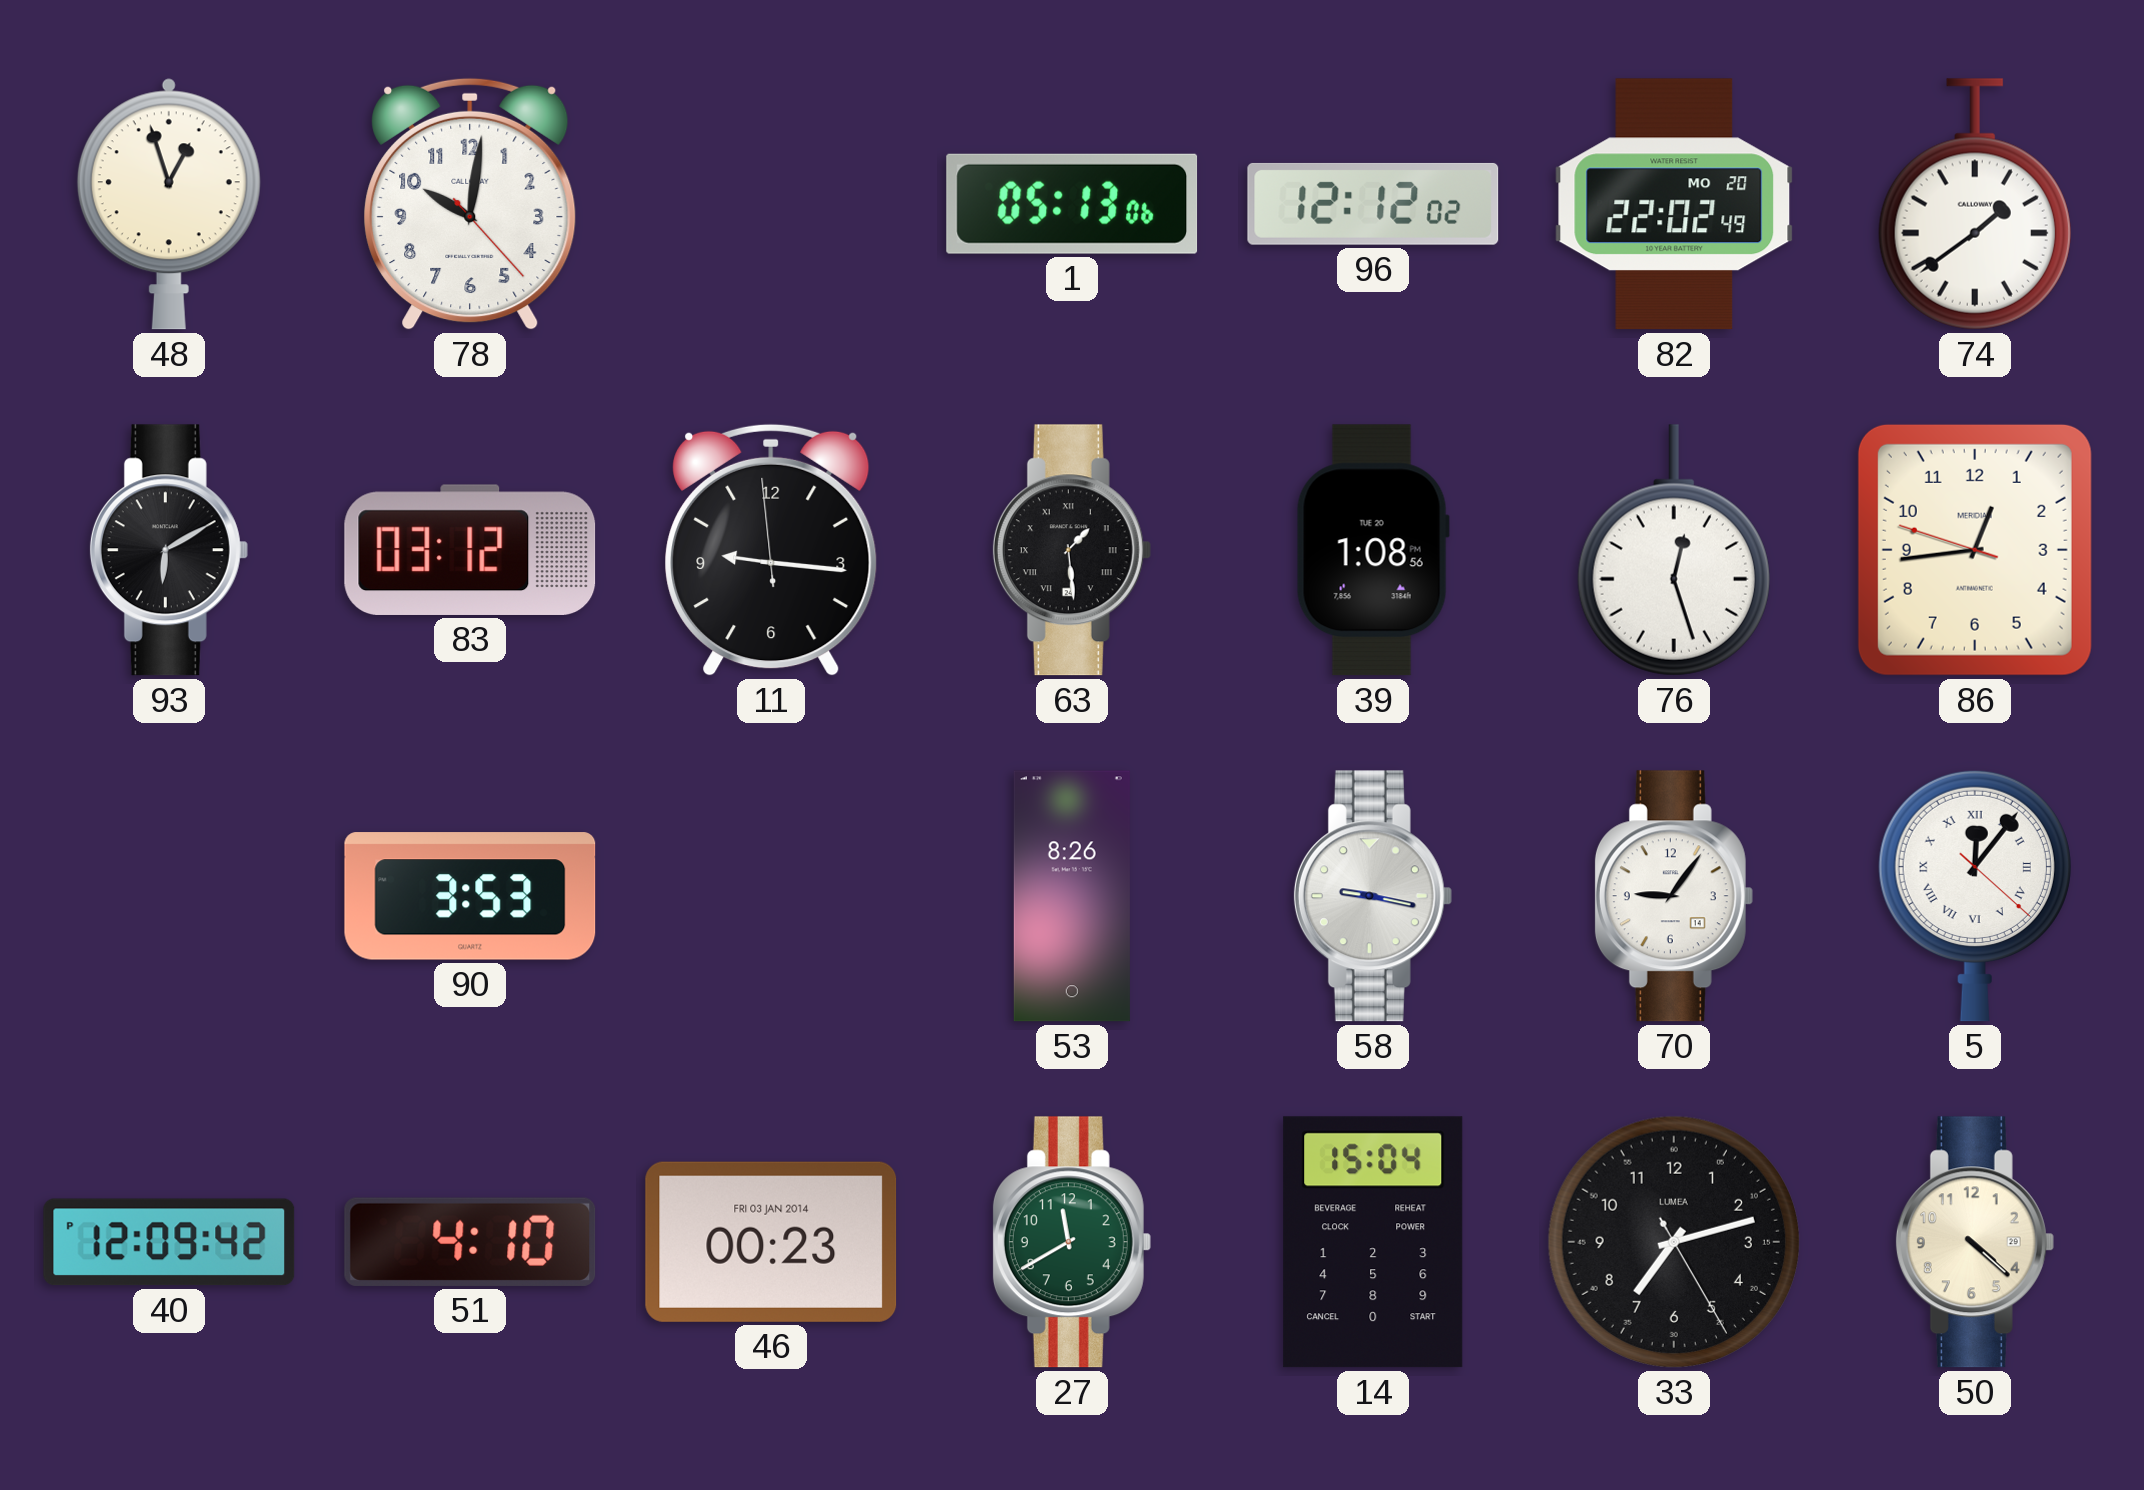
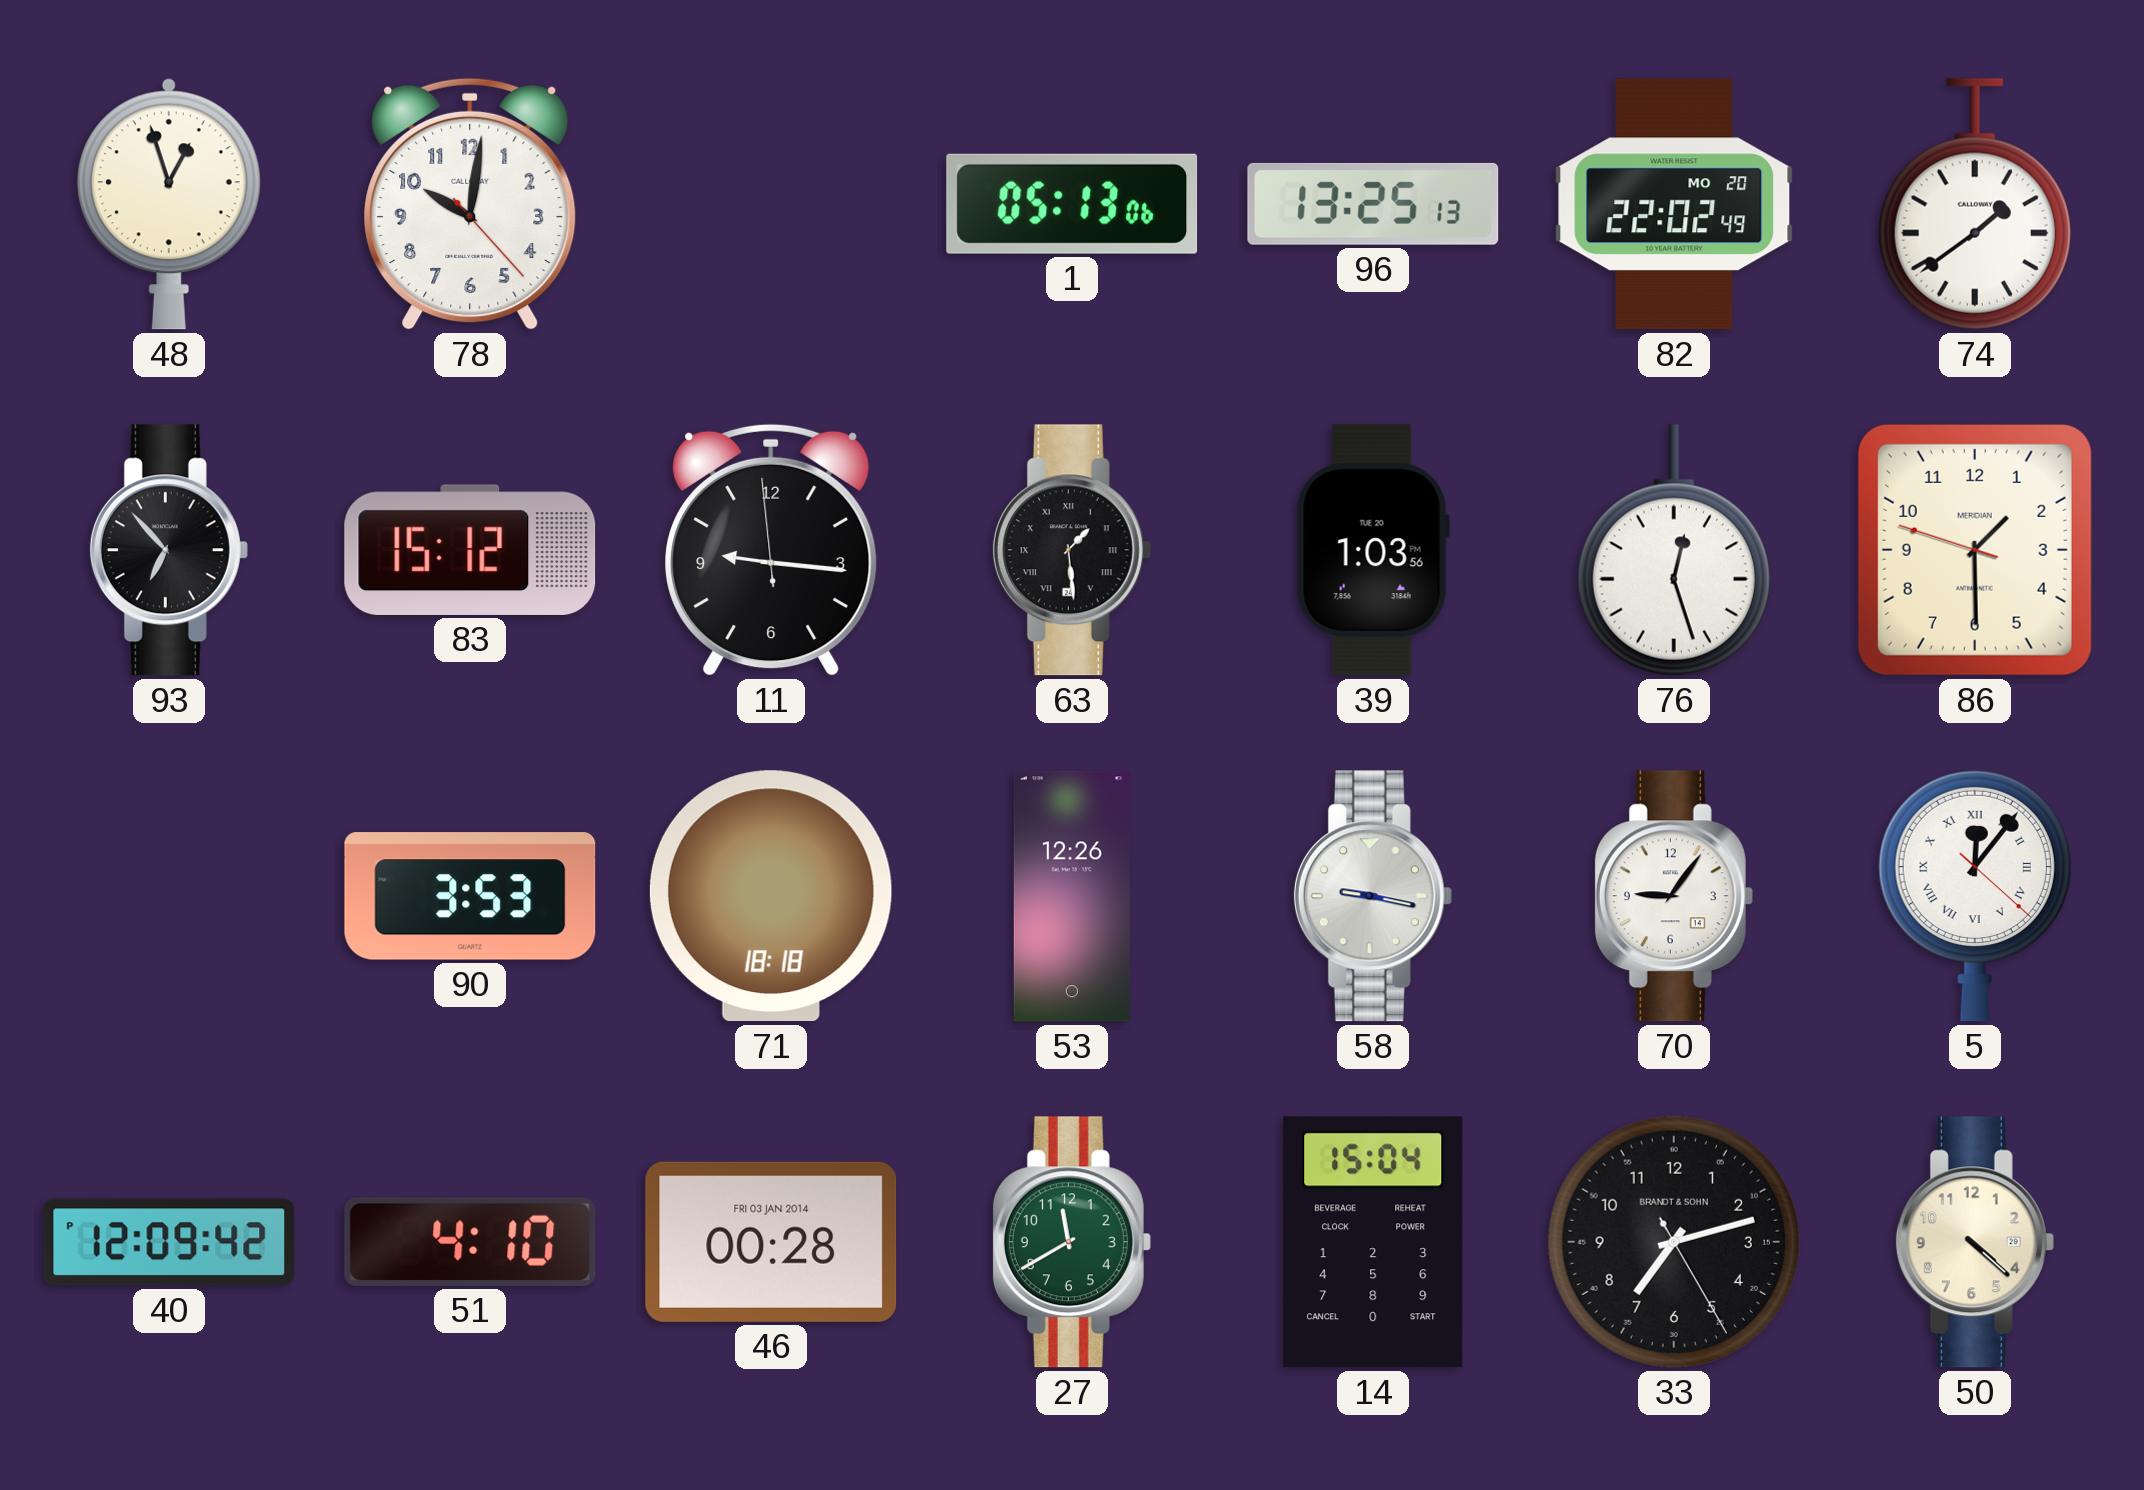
96: 12:12 -> 13:25 (1373, 204)
93: 6:10 -> 6:53 (169, 550)
83: 03:12 -> 15:12 (470, 550)
39: 1:08 -> 1:03 (1373, 550)
86: 12:43 -> 1:29 (1975, 550)
71: none -> 18:18 (771, 896)
53: 8:26 -> 12:26 (1072, 896)
46: 00:23 -> 00:28 (771, 1242)
33 brand: LUMEA -> BRANDT & SOHN (1674, 1242)
